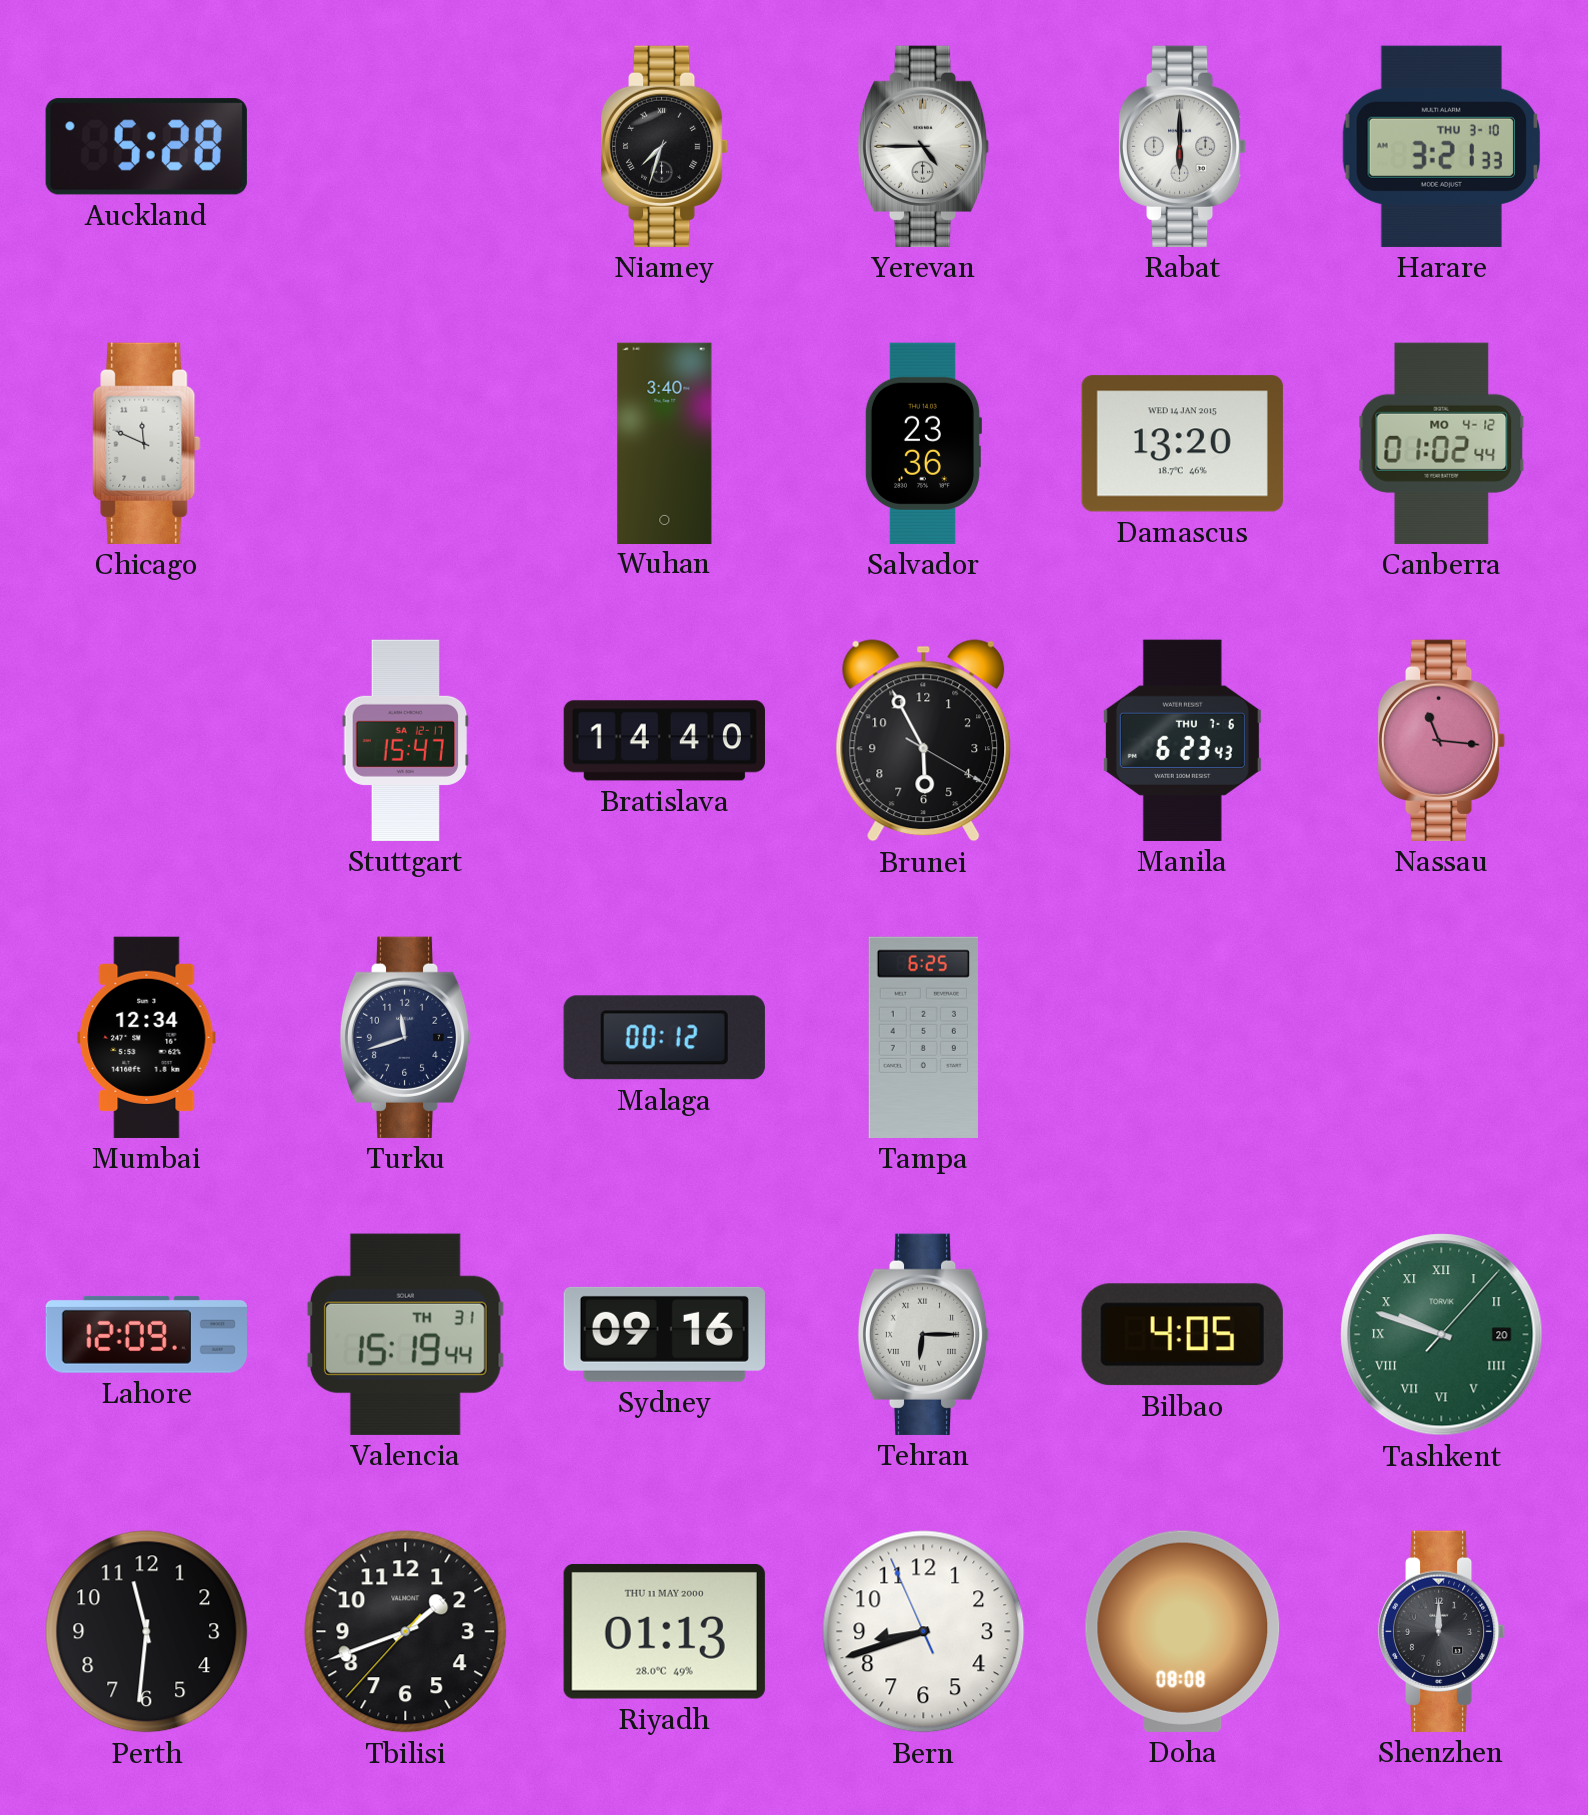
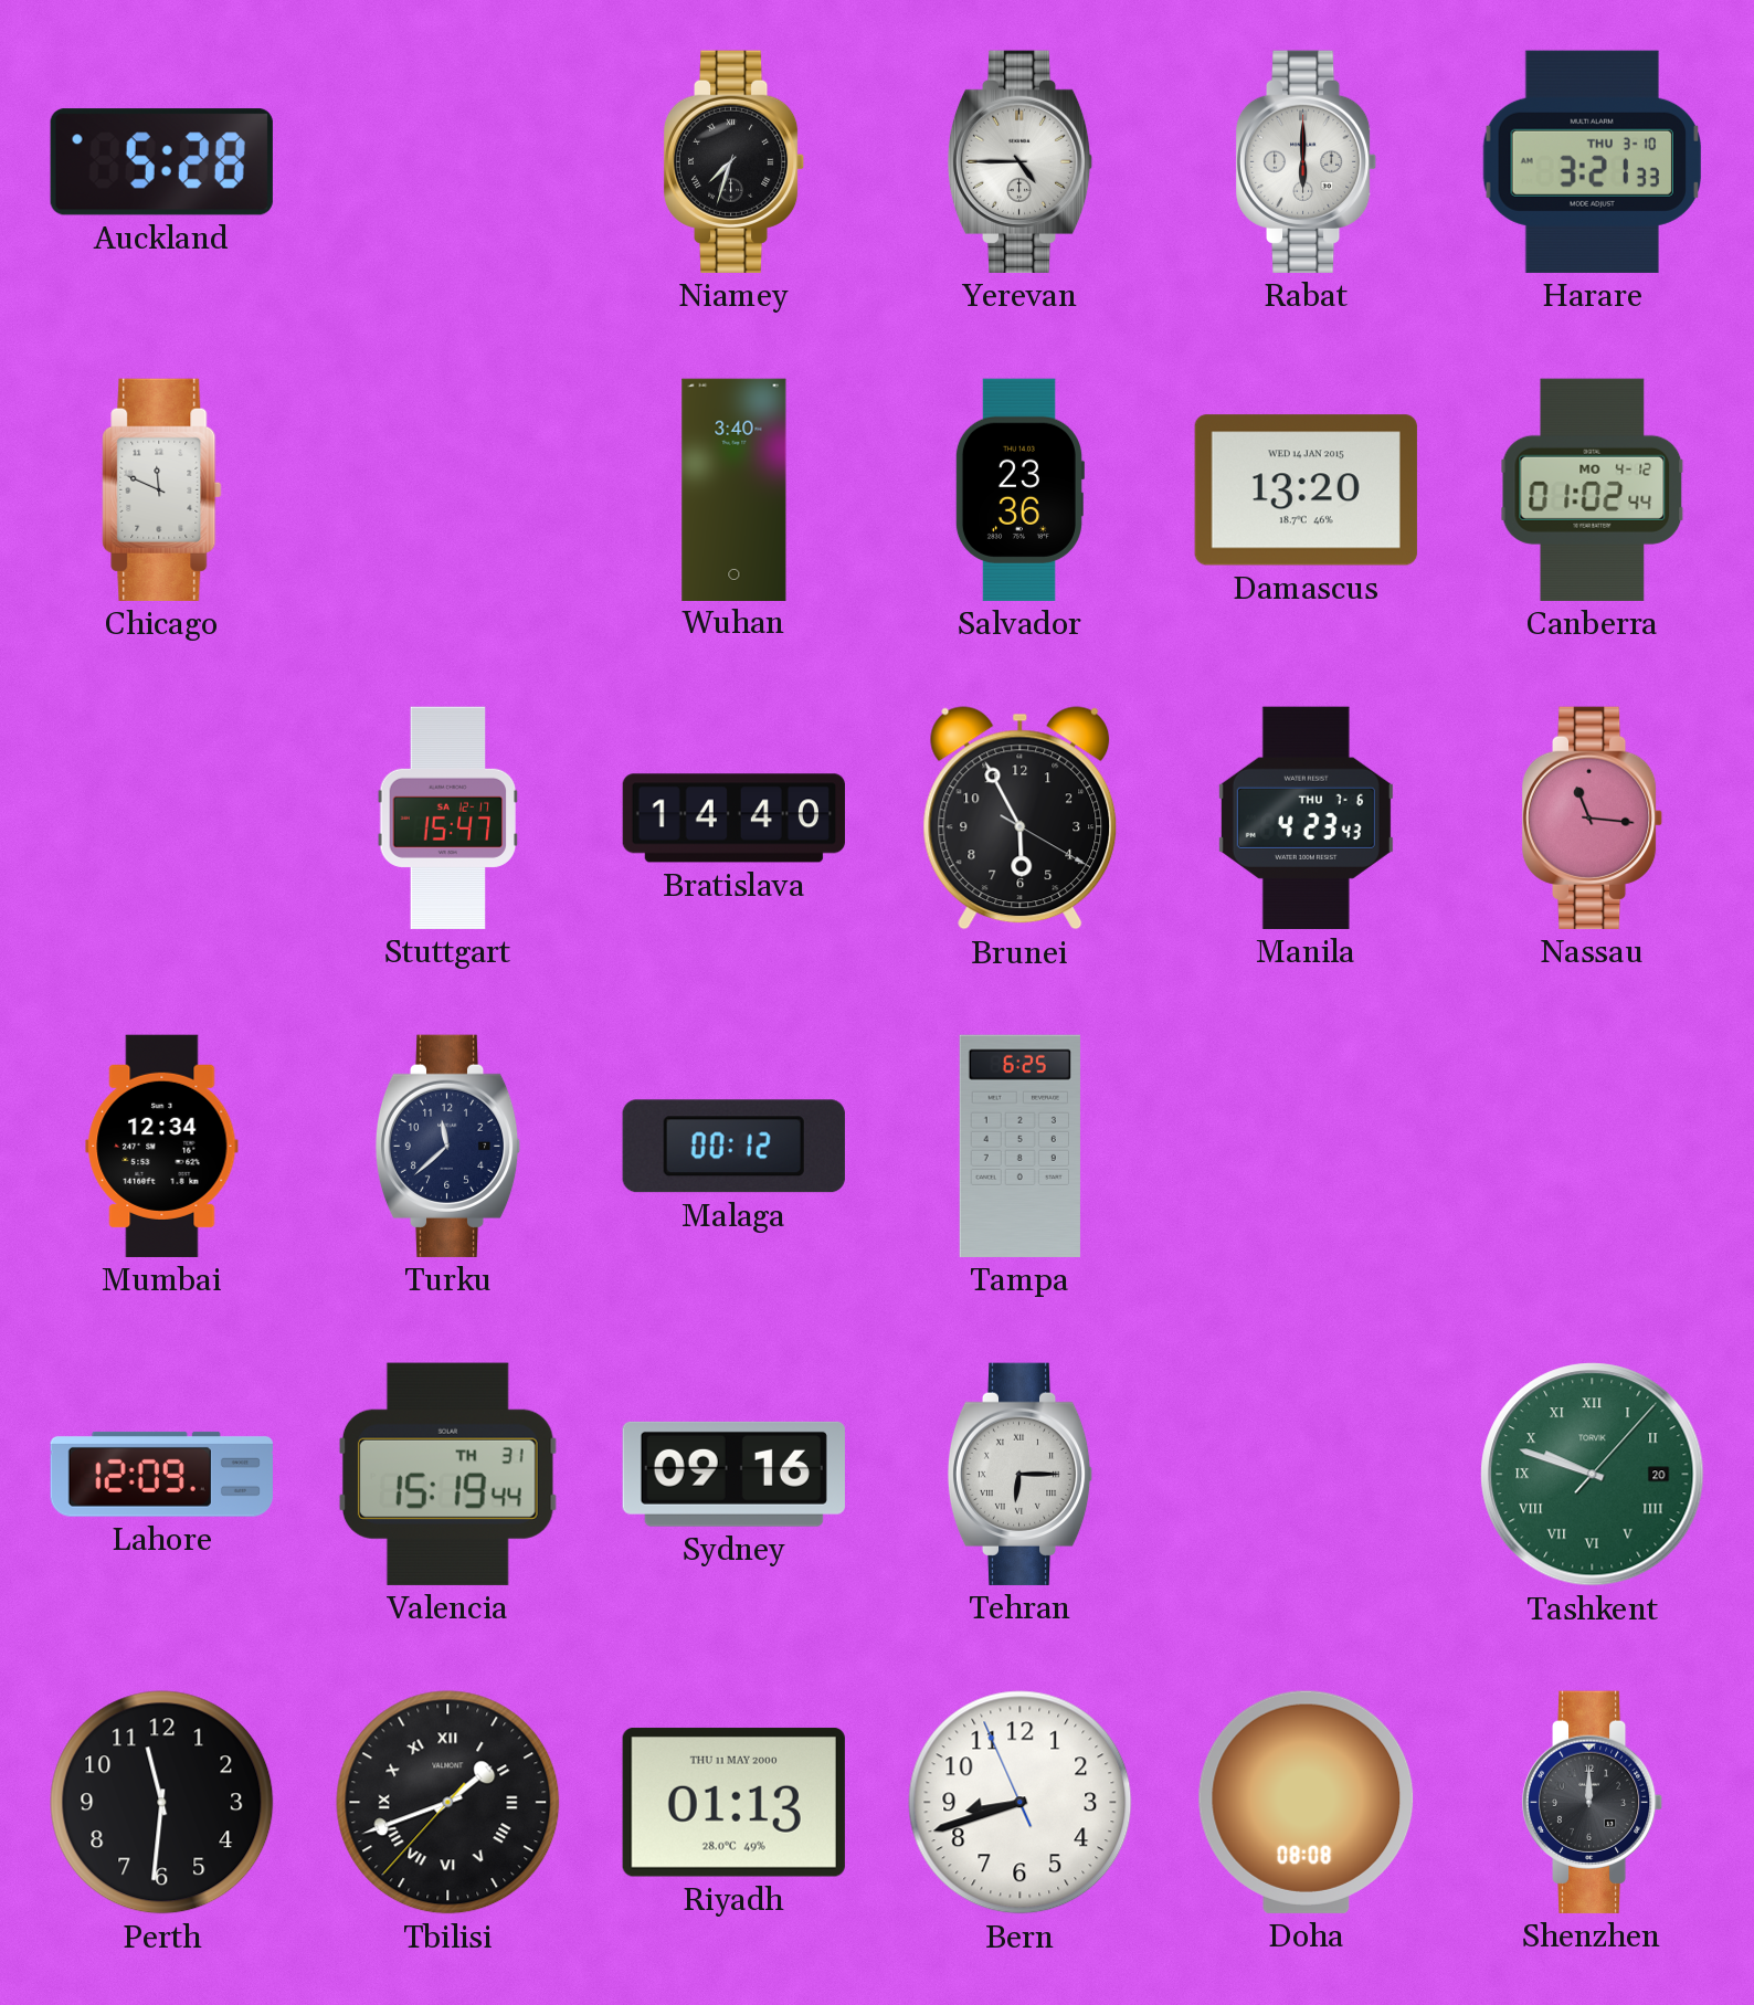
Manila: 6:23 -> 4:23 (1306, 817)
Turku: 11:42 -> 11:38 (448, 1146)
Bilbao: 4:05 -> none (1182, 1335)
Tbilisi numerals: Arabic -> Roman (448, 1803)
